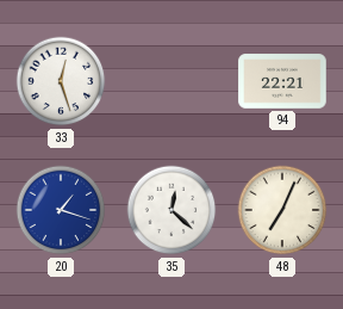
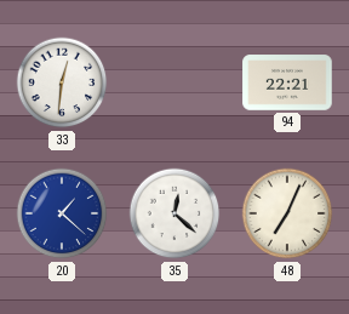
33: 12:27 -> 12:31 (62, 82)
20: 1:18 -> 1:22 (62, 213)
